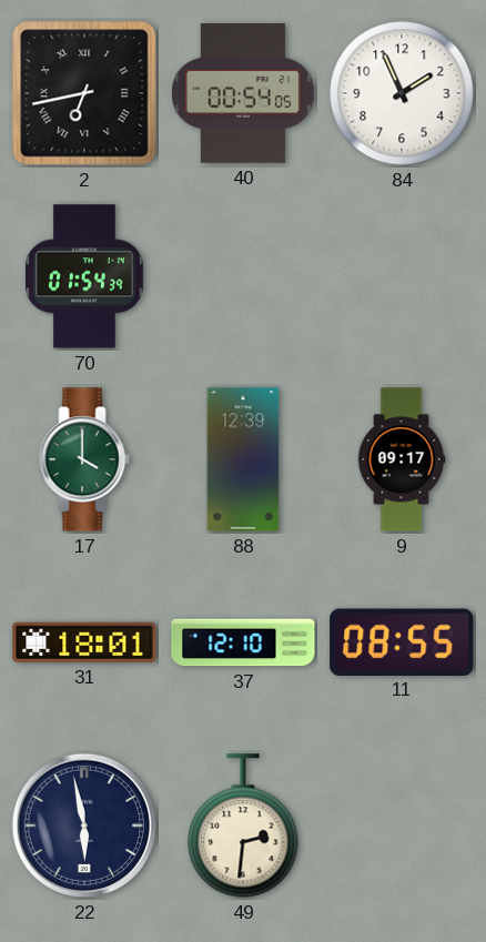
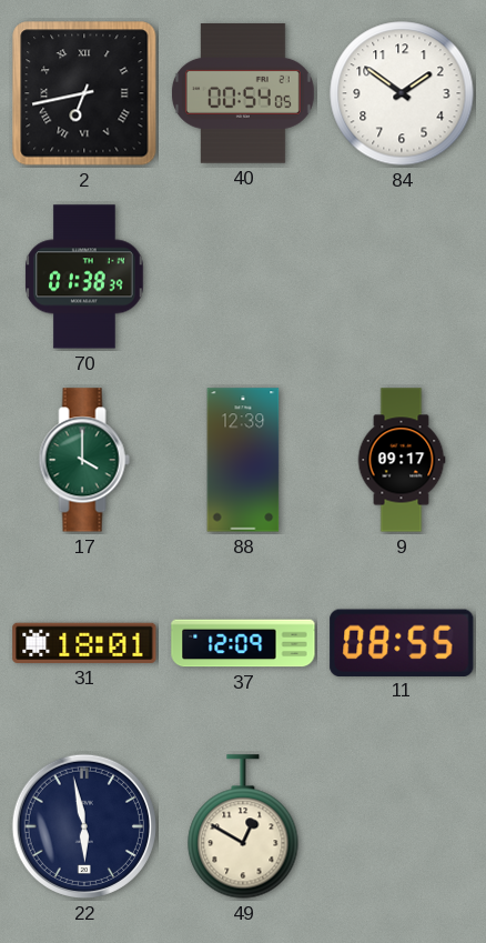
84: 1:56 -> 1:51 (402, 93)
70: 01:54 -> 01:38 (84, 277)
37: 12:10 -> 12:09 (243, 643)
49: 2:31 -> 12:50 (243, 826)
